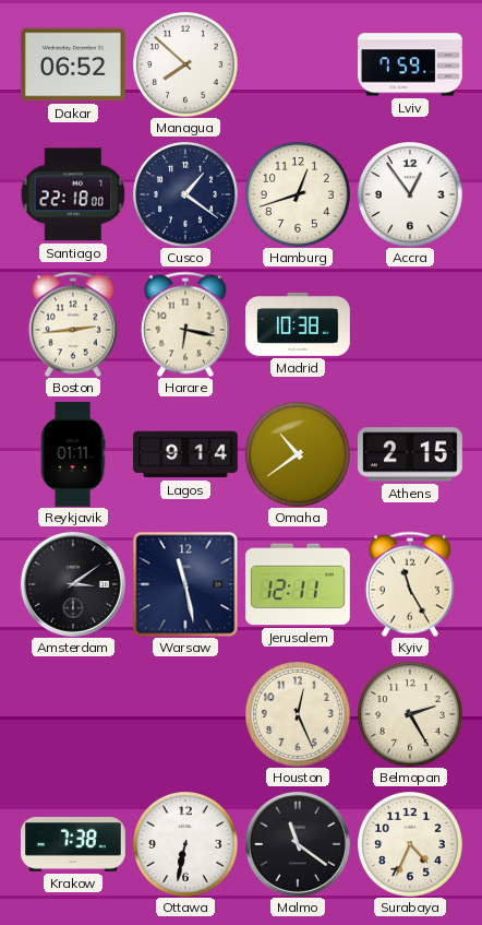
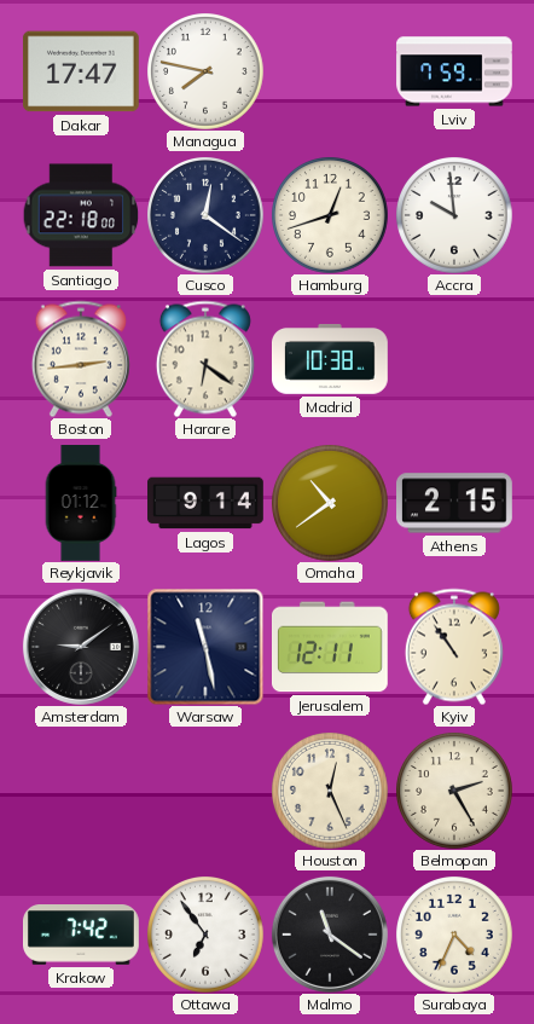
Dakar: 06:52 -> 17:47 (81, 71)
Managua: 7:52 -> 7:47 (205, 71)
Cusco: 1:21 -> 12:21 (205, 215)
Accra: 12:54 -> 9:59 (454, 215)
Harare: 6:17 -> 6:21 (205, 359)
Reykjavik: 01:11 -> 01:12 (81, 504)
Amsterdam: 3:09 -> 9:09 (81, 647)
Kyiv: 11:25 -> 10:54 (454, 647)
Krakow: 7:38 -> 7:42 (82, 935)
Ottawa: 6:32 -> 6:54 (205, 935)
